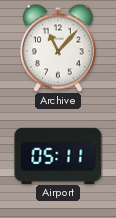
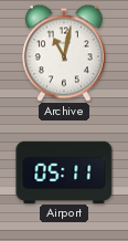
Archive: 11:07 -> 11:02 (64, 53)
